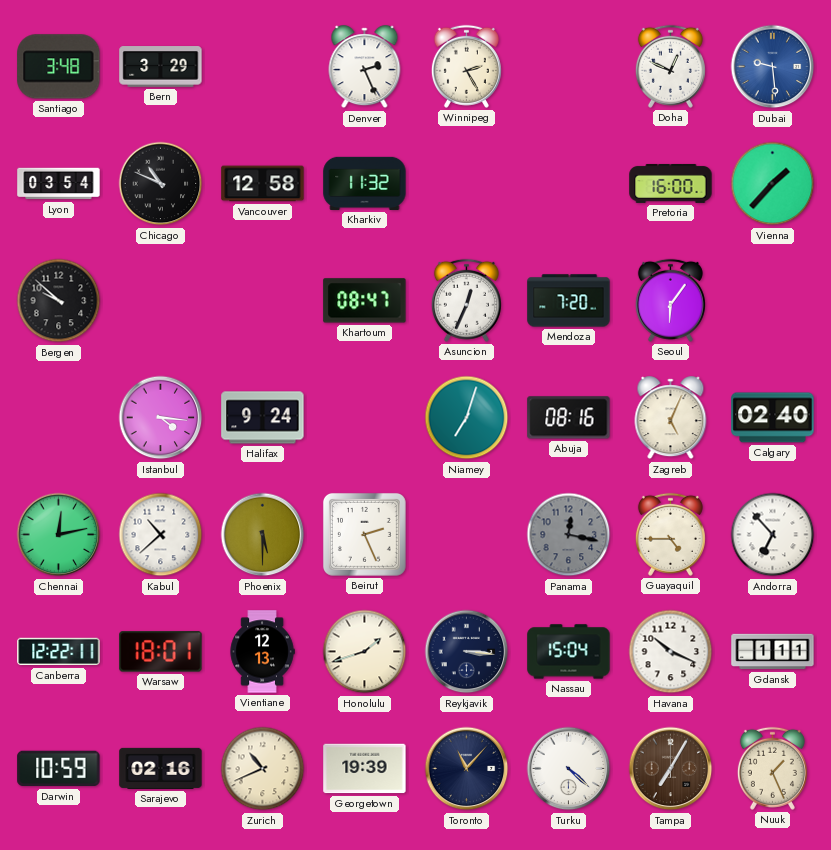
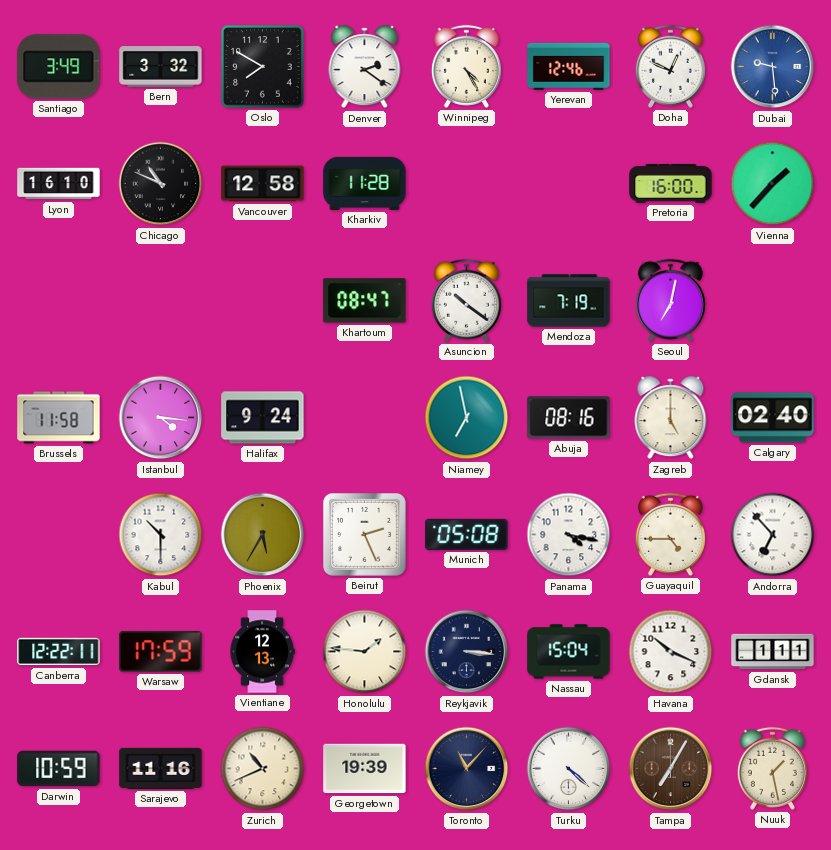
Santiago: 3:48 -> 3:49 (59, 67)
Bern: 3:29 -> 3:32 (161, 67)
Oslo: none -> 7:50 (263, 67)
Denver: 2:26 -> 2:21 (365, 67)
Winnipeg: 2:25 -> 4:25 (466, 66)
Yerevan: none -> 12:46 (569, 66)
Lyon: 03:54 -> 16:10 (59, 184)
Kharkiv: 11:32 -> 11:28 (365, 183)
Bergen: 9:52 -> none (59, 301)
Asuncion: 12:34 -> 10:21 (466, 300)
Mendoza: 7:20 -> 7:19 (569, 301)
Seoul: 6:06 -> 7:02 (670, 300)
Brussels: none -> 11:58 (59, 418)
Niamey: 7:03 -> 6:58 (467, 418)
Zagreb: 5:04 -> 5:00 (671, 418)
Chennai: 12:13 -> none (59, 535)
Kabul: 10:38 -> 10:30 (161, 535)
Phoenix: 5:30 -> 5:35 (263, 535)
Munich: none -> 05:08 (467, 534)
Panama: 12:17 -> 4:17 (569, 535)
Panama dial: grey -> white (569, 535)
Warsaw: 18:01 -> 17:59 (161, 652)
Honolulu: 1:42 -> 1:46 (365, 652)
Sarajevo: 02:16 -> 11:16 (161, 768)
Nuuk: 1:26 -> 1:28 (772, 768)
